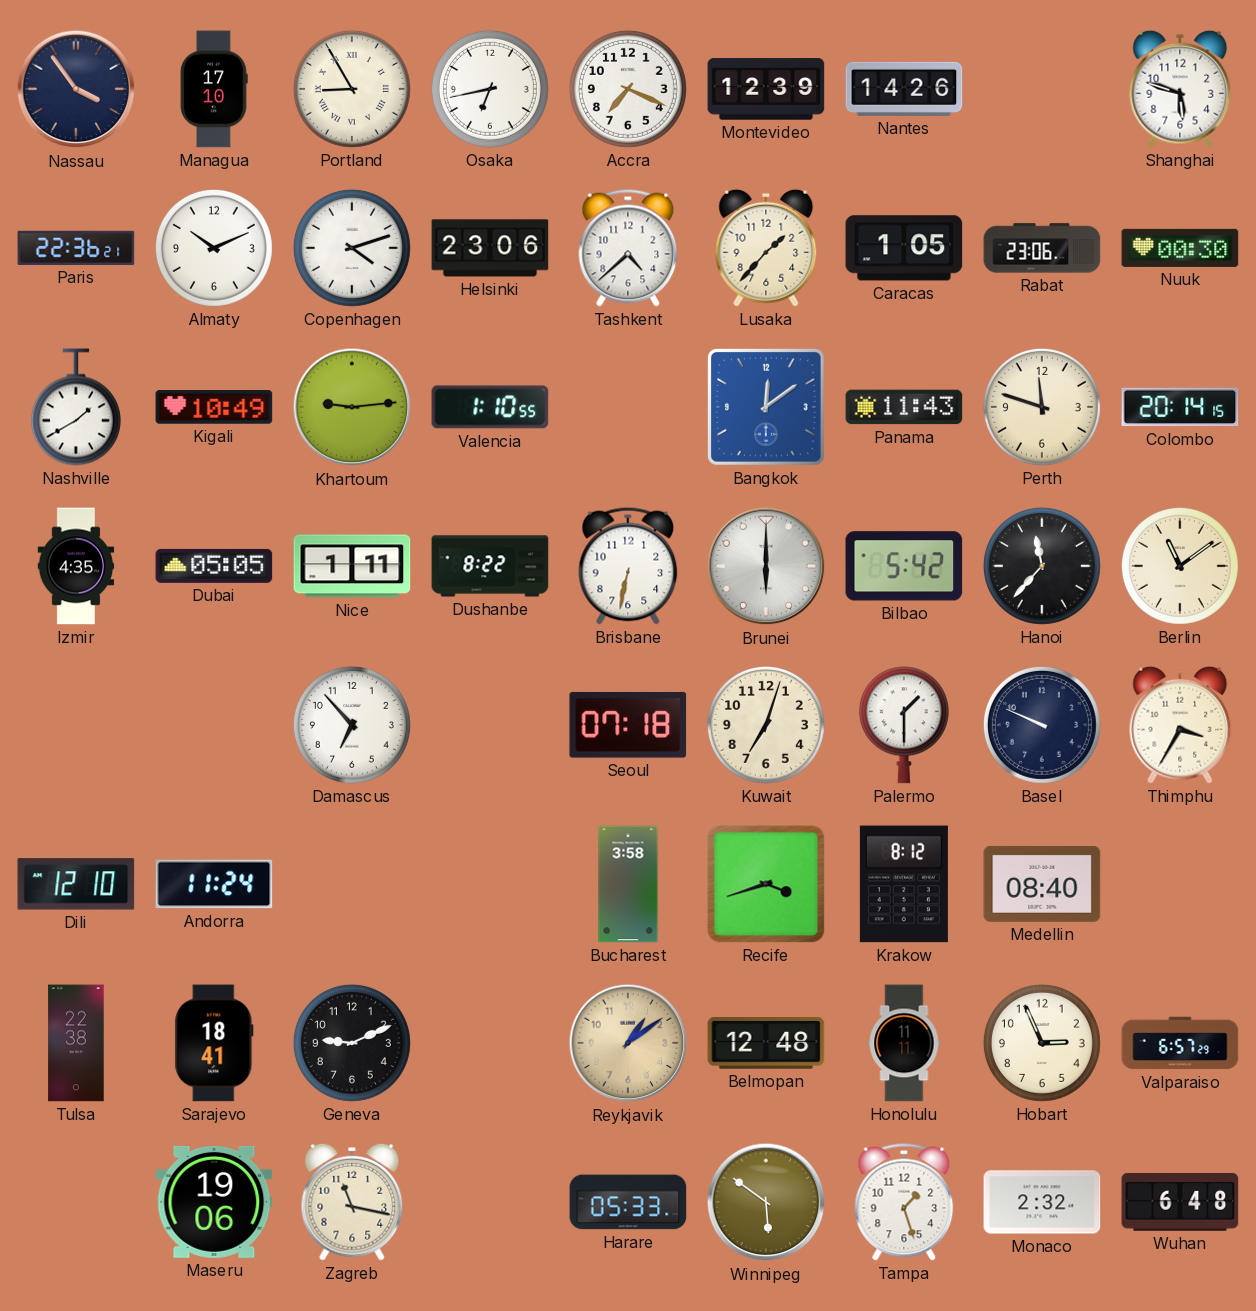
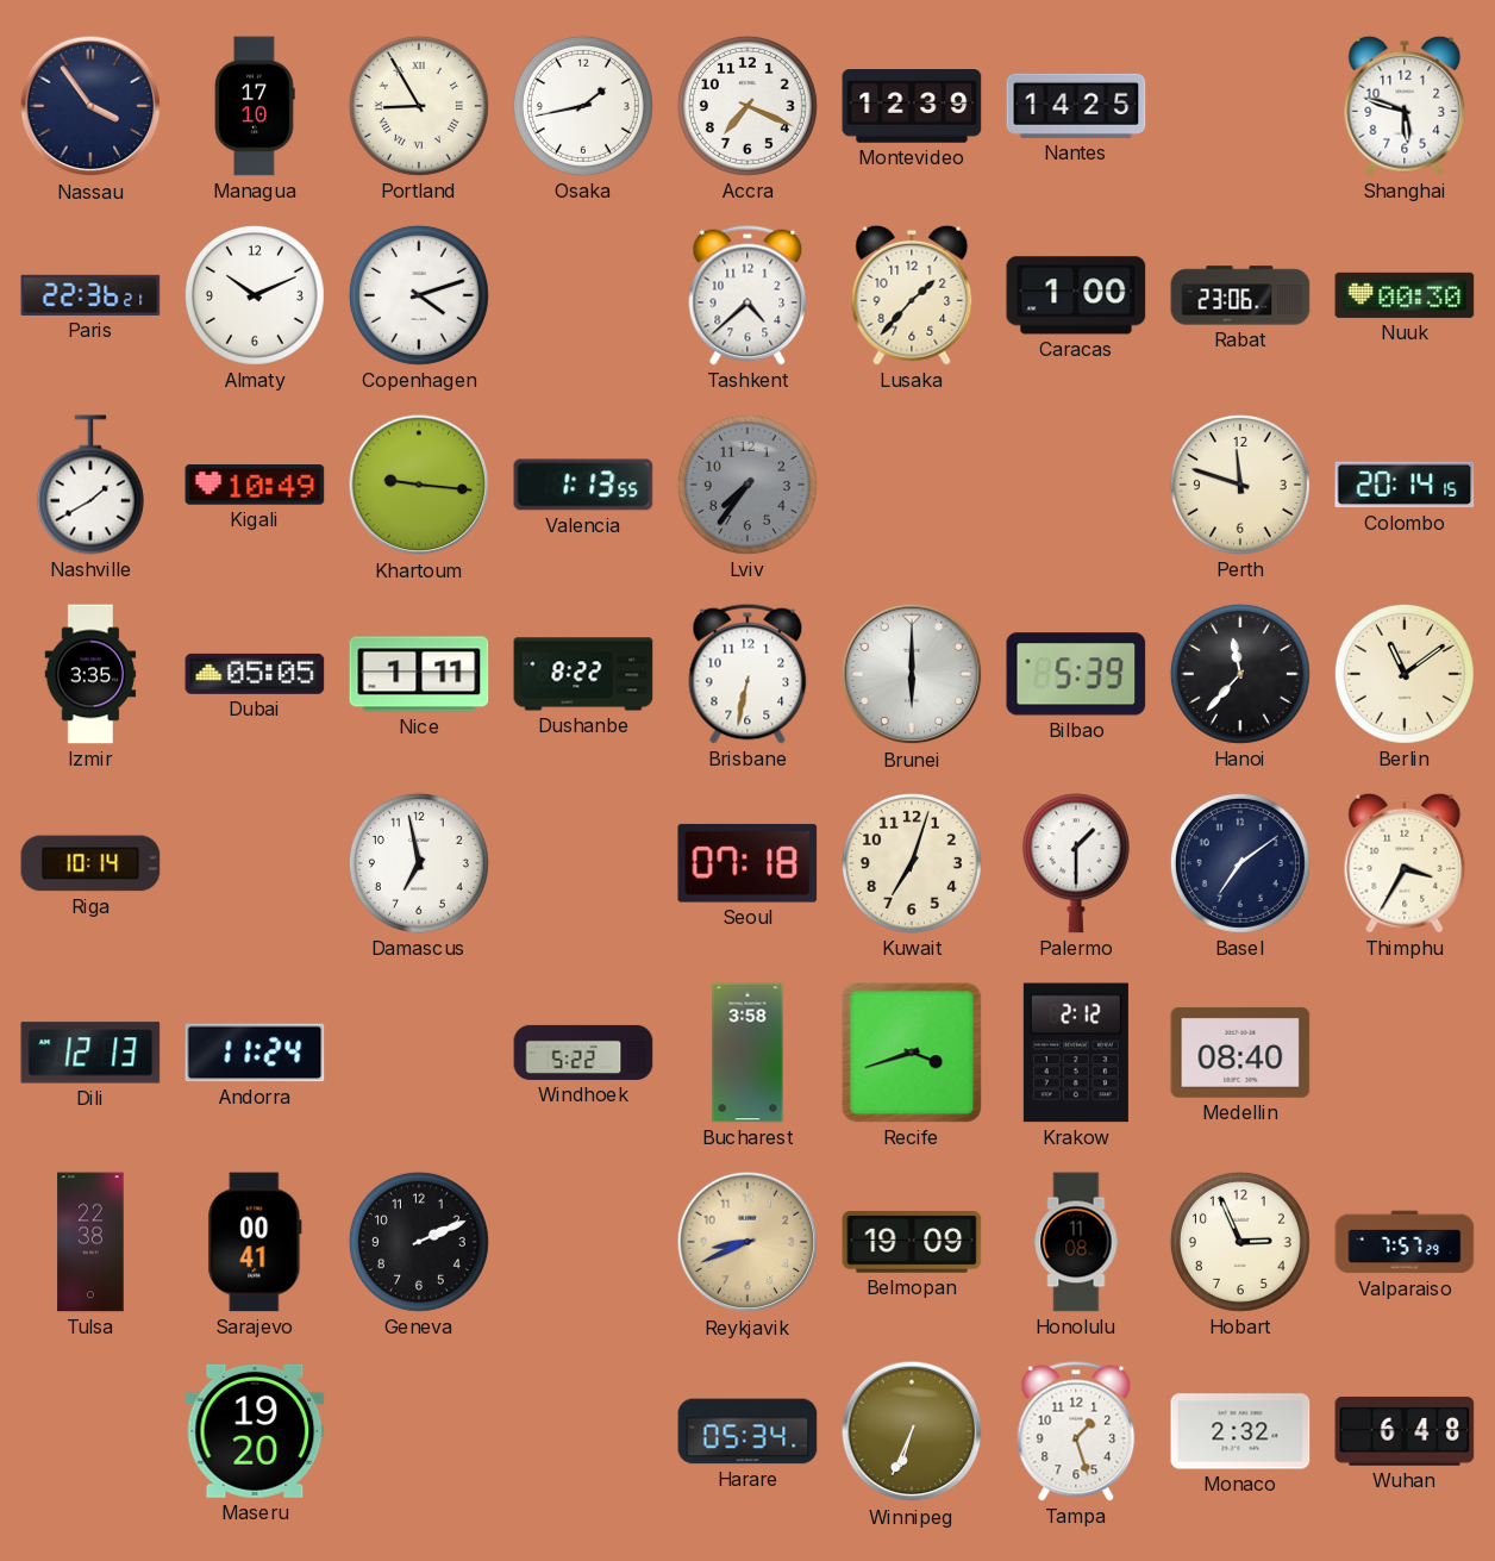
Osaka: 6:43 -> 1:43 (583, 106)
Nantes: 14:26 -> 14:25 (1076, 106)
Helsinki: 23:06 -> none (490, 248)
Caracas: 1:05 -> 1:00 (1076, 295)
Khartoum: 9:14 -> 9:16 (419, 485)
Valencia: 1:10 -> 1:13 (583, 485)
Lviv: none -> 7:36 (747, 485)
Bangkok: 12:09 -> none (766, 407)
Panama: 11:43 -> none (904, 407)
Izmir: 4:35 -> 3:35 (90, 674)
Bilbao: 5:42 -> 5:39 (1076, 674)
Riga: none -> 10:14 (90, 863)
Damascus: 6:53 -> 6:58 (419, 863)
Basel: 9:49 -> 7:09 (1240, 863)
Dili: 12:10 -> 12:13 (90, 1053)
Windhoek: none -> 5:22 (583, 1053)
Krakow: 8:12 -> 2:12 (1076, 1053)
Sarajevo: 18:41 -> 00:41 (255, 1242)
Geneva: 9:11 -> 2:11 (419, 1242)
Reykjavik: 1:09 -> 8:41 (747, 1242)
Belmopan: 12:48 -> 19:09 (912, 1243)
Honolulu: 11:11 -> 11:08 (1076, 1242)
Valparaiso: 6:57 -> 7:57 (1405, 1242)
Maseru: 19:06 -> 19:20 (255, 1431)
Zagreb: 11:17 -> none (352, 1202)
Harare: 05:33 -> 05:34 (747, 1431)
Winnipeg: 5:51 -> 6:34 (912, 1431)
